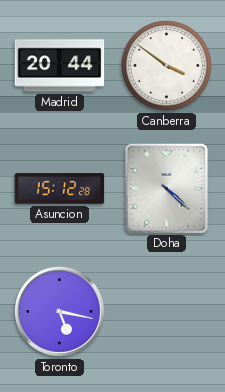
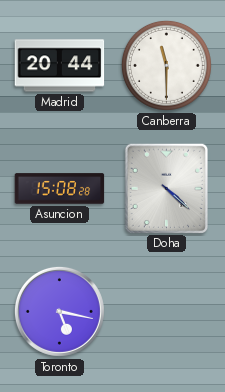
Canberra: 3:51 -> 11:30 (166, 65)
Asuncion: 15:12 -> 15:08 (60, 189)
